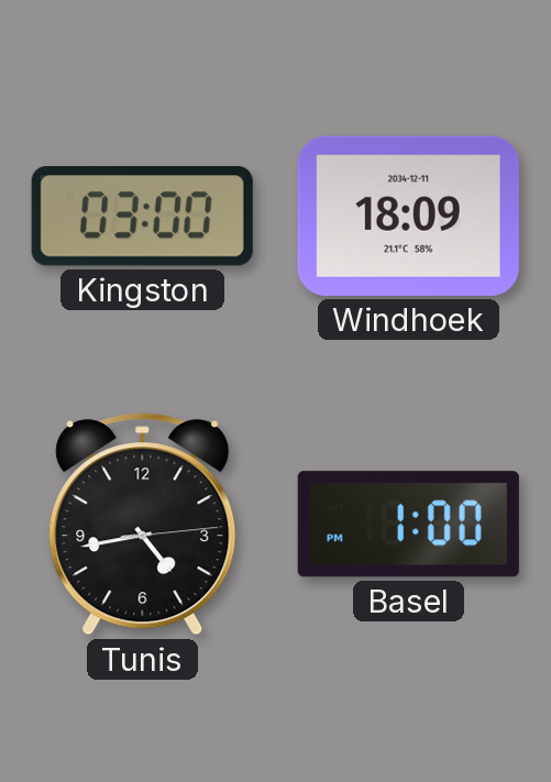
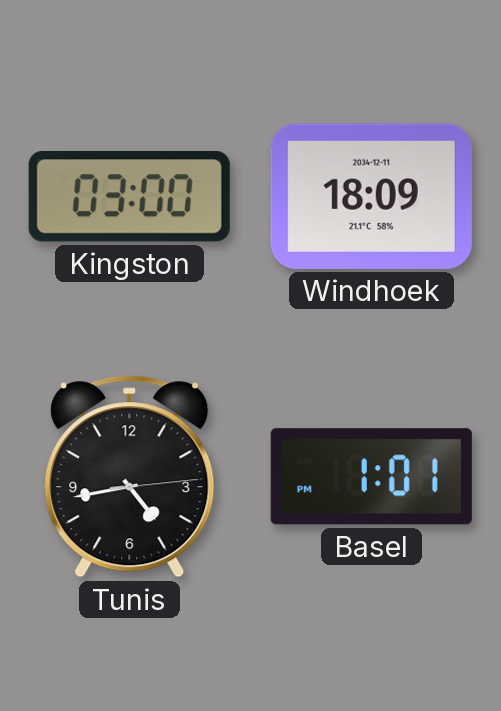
Basel: 1:00 -> 1:01 (371, 477)
